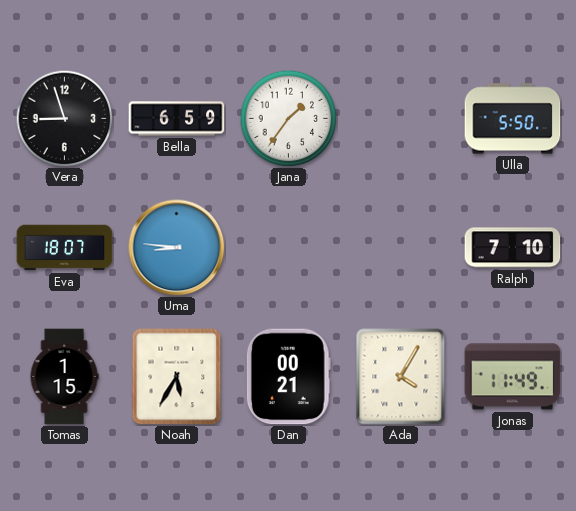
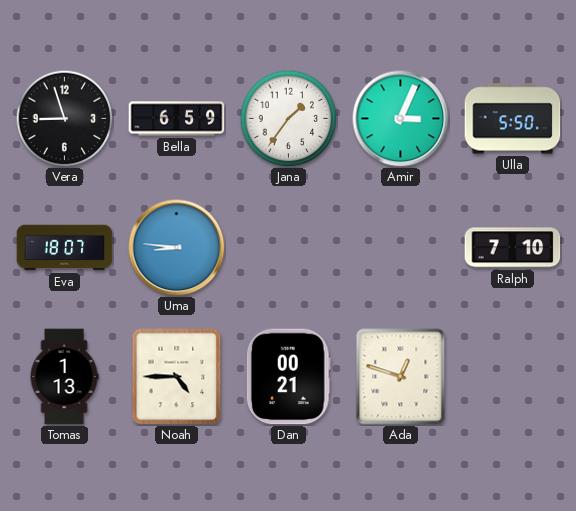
Amir: none -> 3:04 (401, 119)
Tomas: 1:15 -> 1:13 (64, 377)
Noah: 5:35 -> 4:45 (177, 377)
Ada: 4:05 -> 12:48 (401, 377)
Jonas: 11:49 -> none (513, 377)
